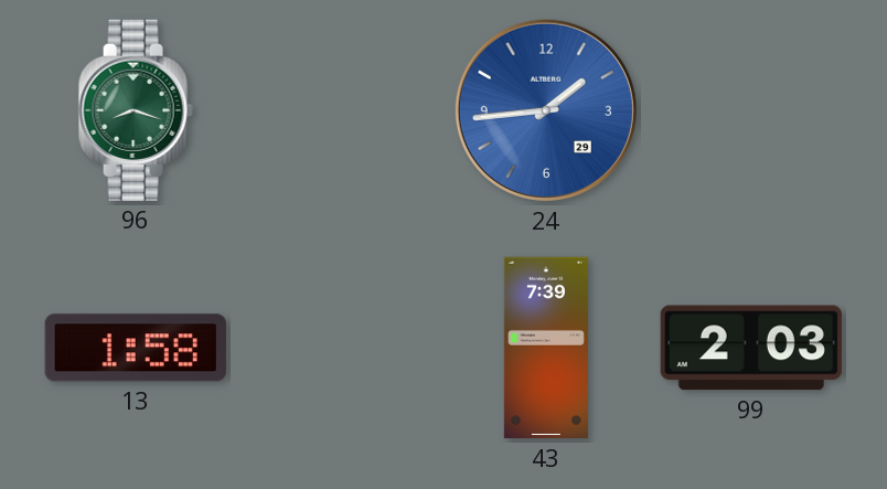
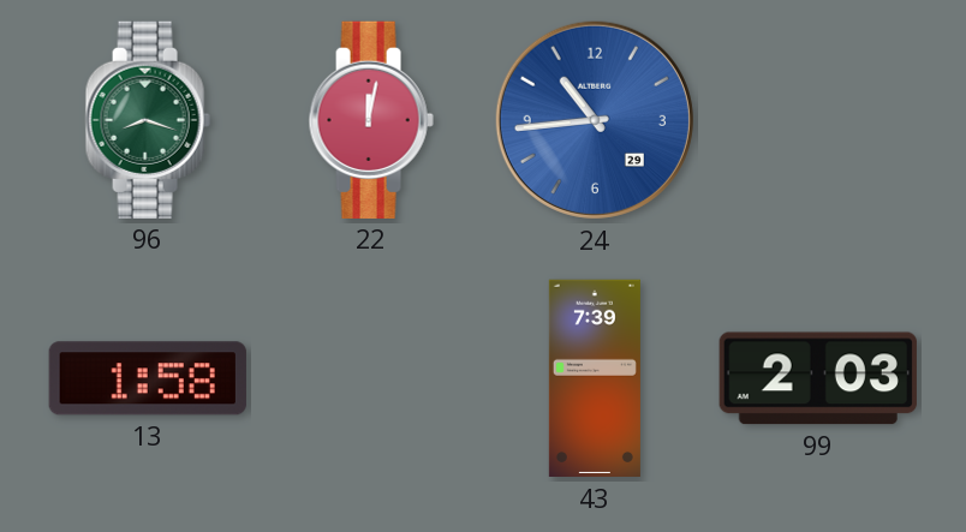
22: none -> 12:02 (371, 120)
24: 1:44 -> 10:44 (595, 120)
